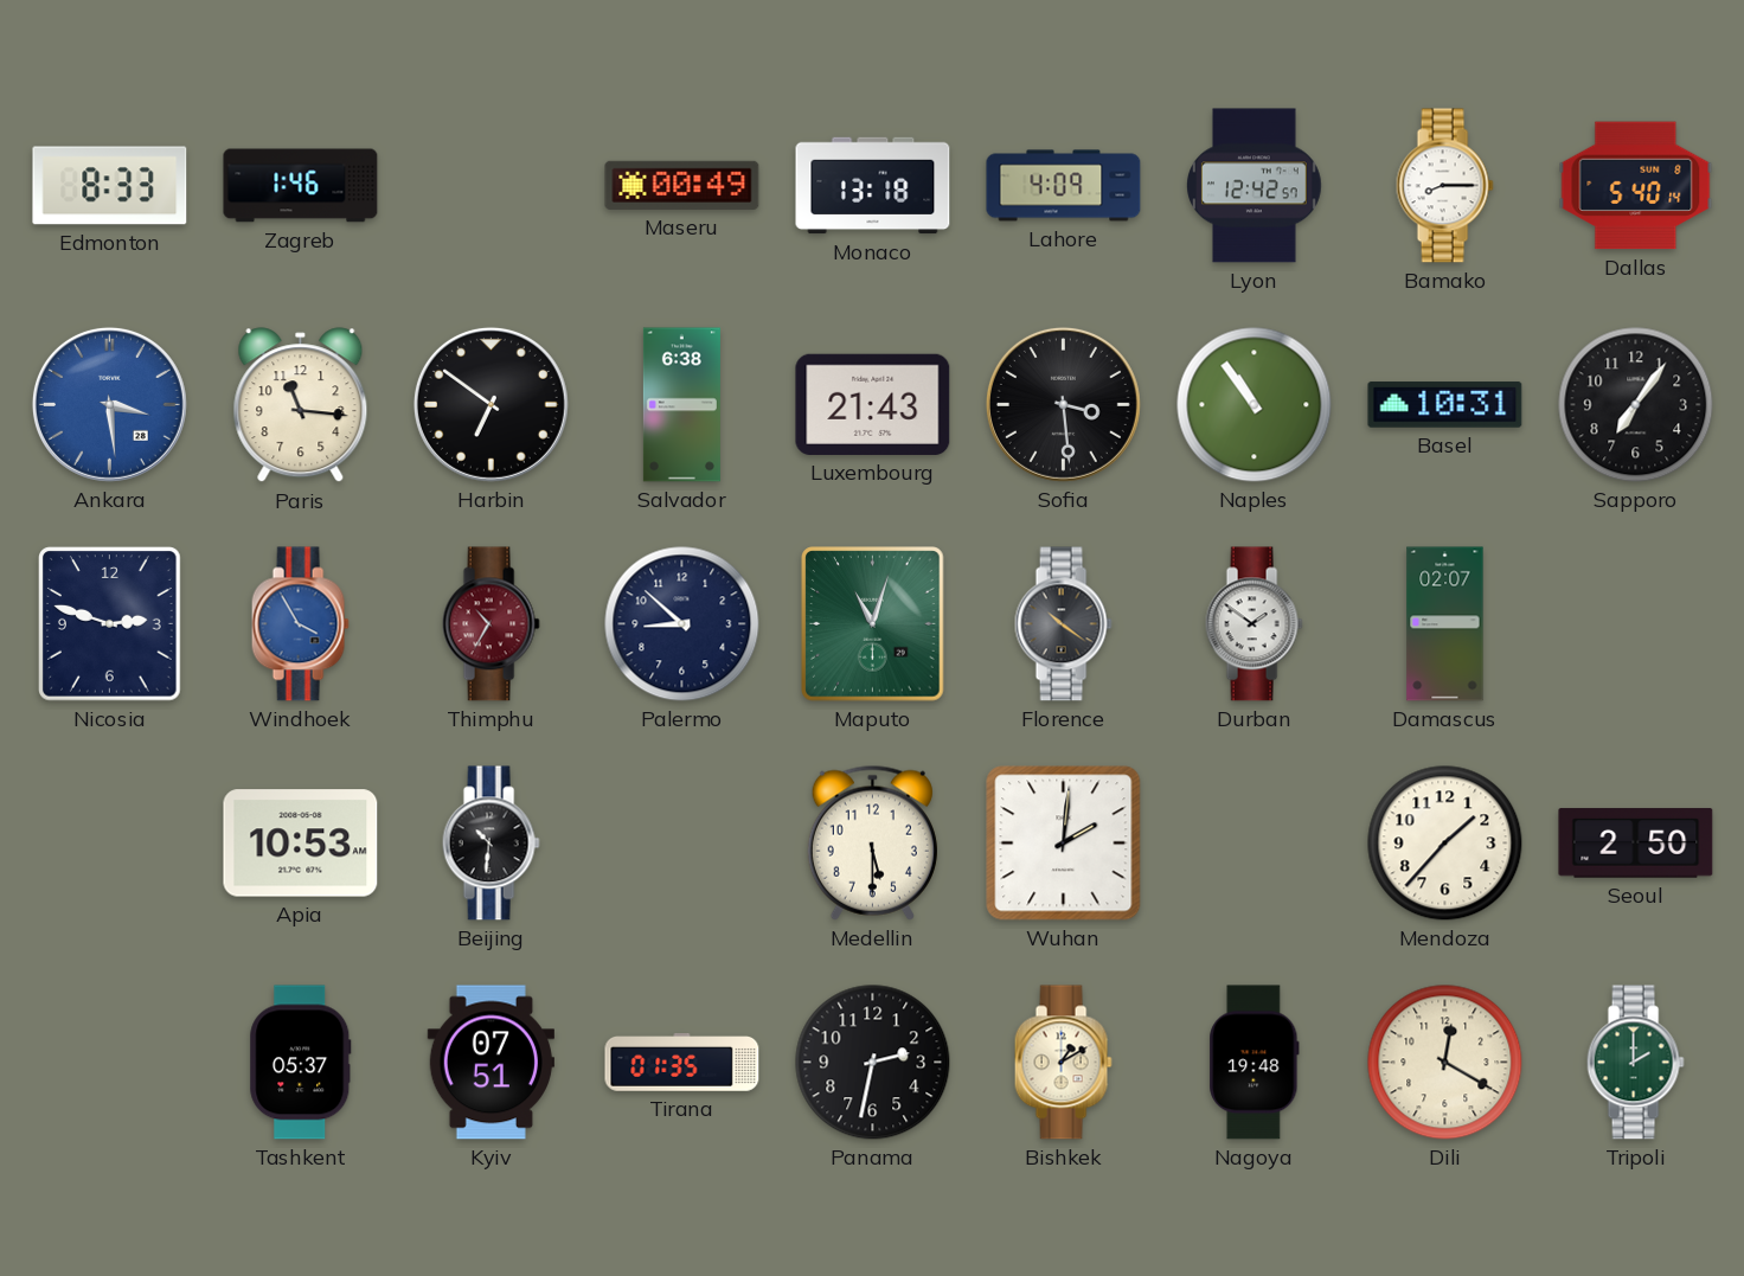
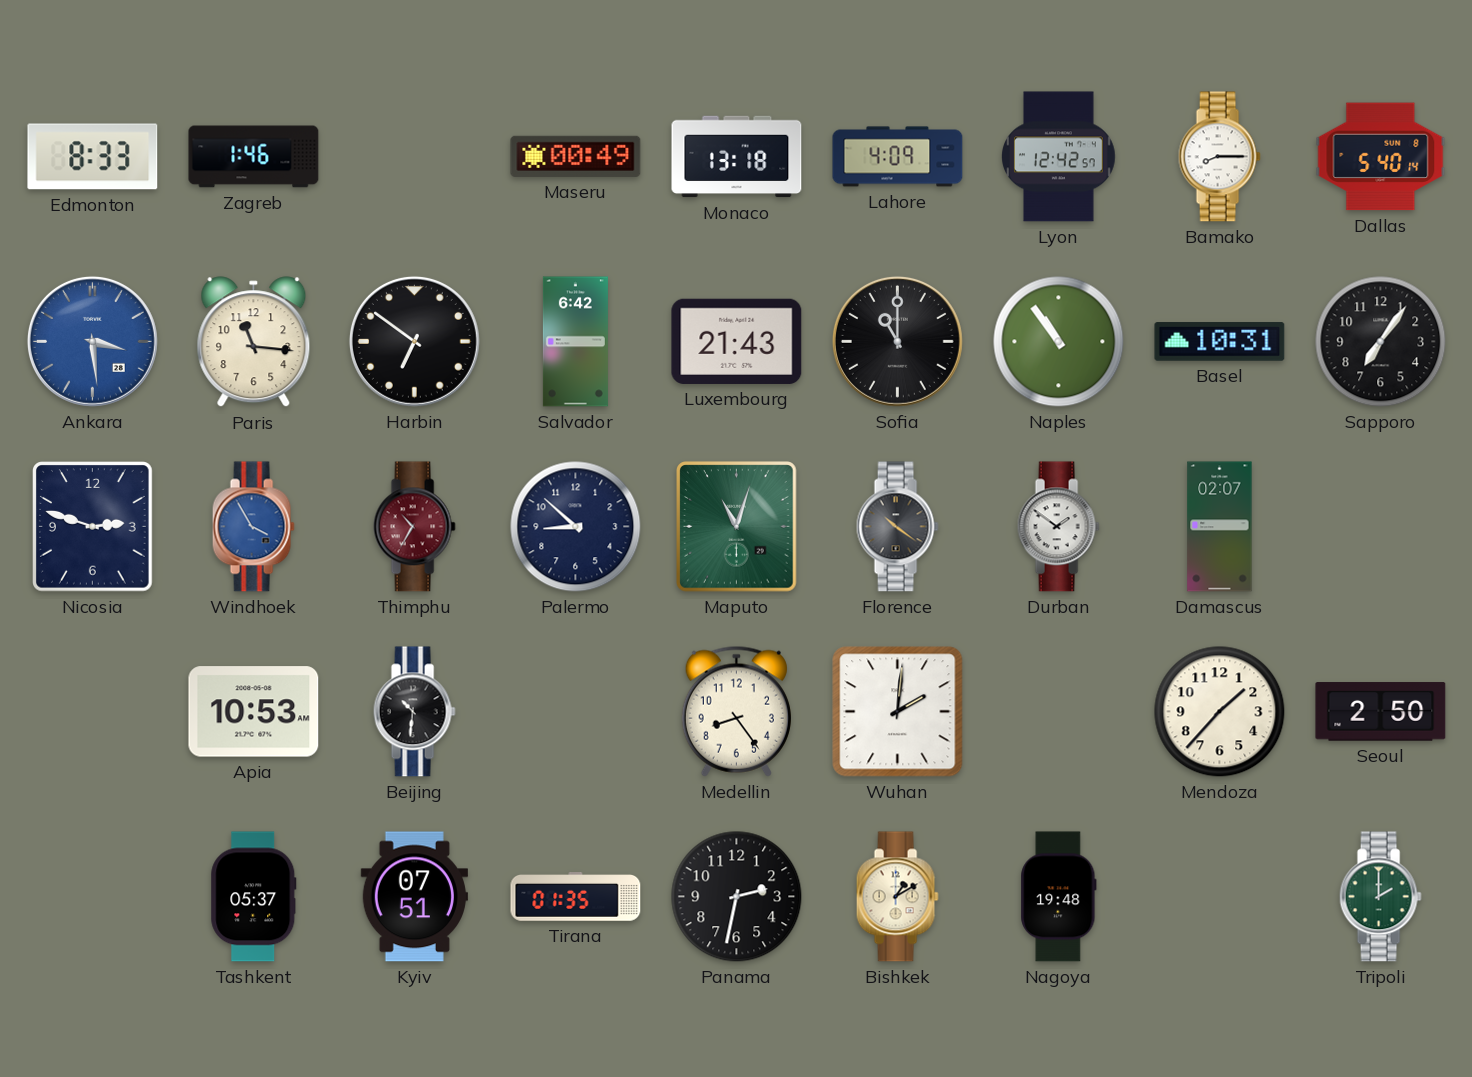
Salvador: 6:38 -> 6:42 (575, 342)
Sofia: 3:29 -> 11:00 (897, 341)
Medellin: 5:30 -> 8:24 (736, 711)
Dili: 12:20 -> none (1445, 1063)
